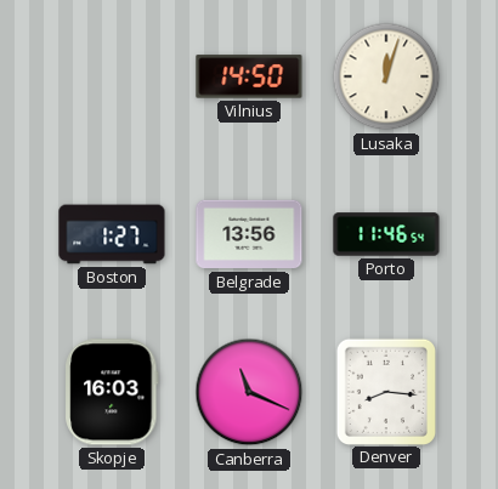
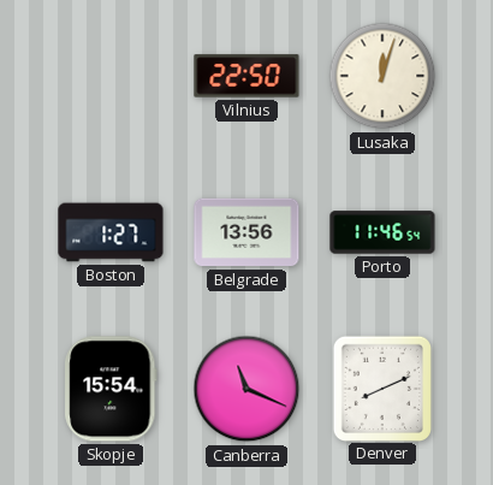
Vilnius: 14:50 -> 22:50 (246, 76)
Skopje: 16:03 -> 15:54 (111, 389)
Denver: 8:16 -> 8:11 (381, 388)
